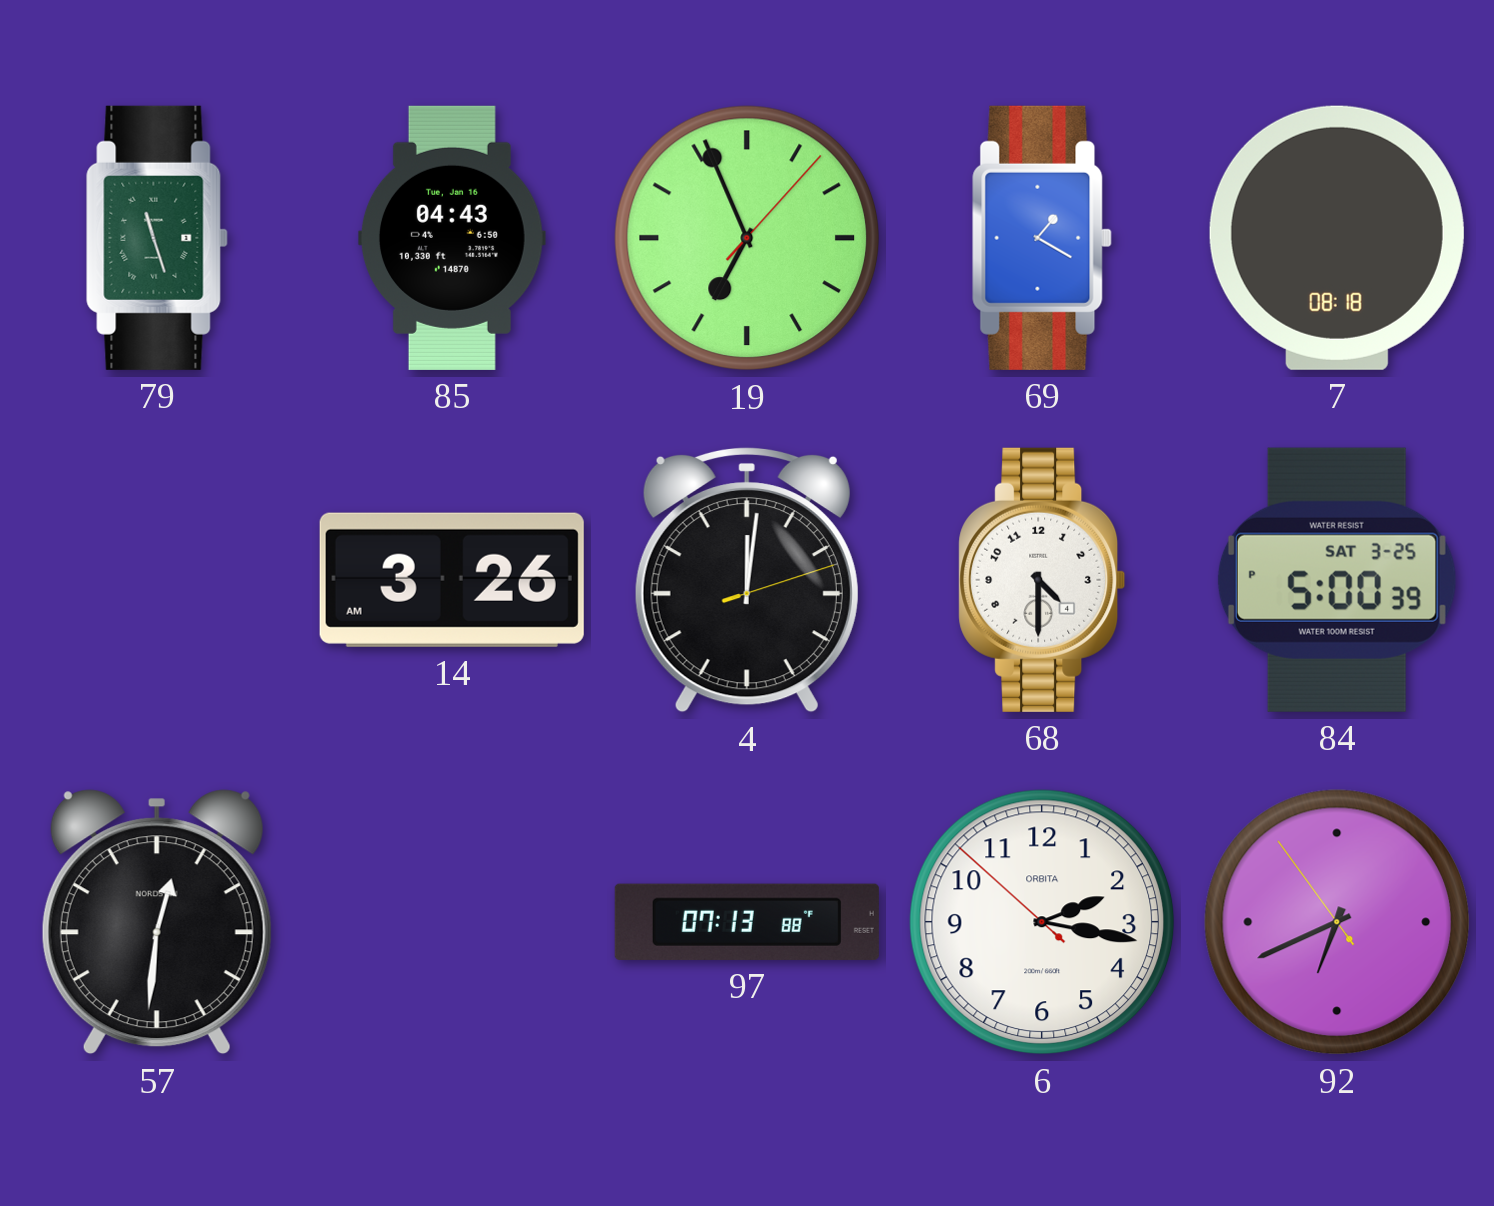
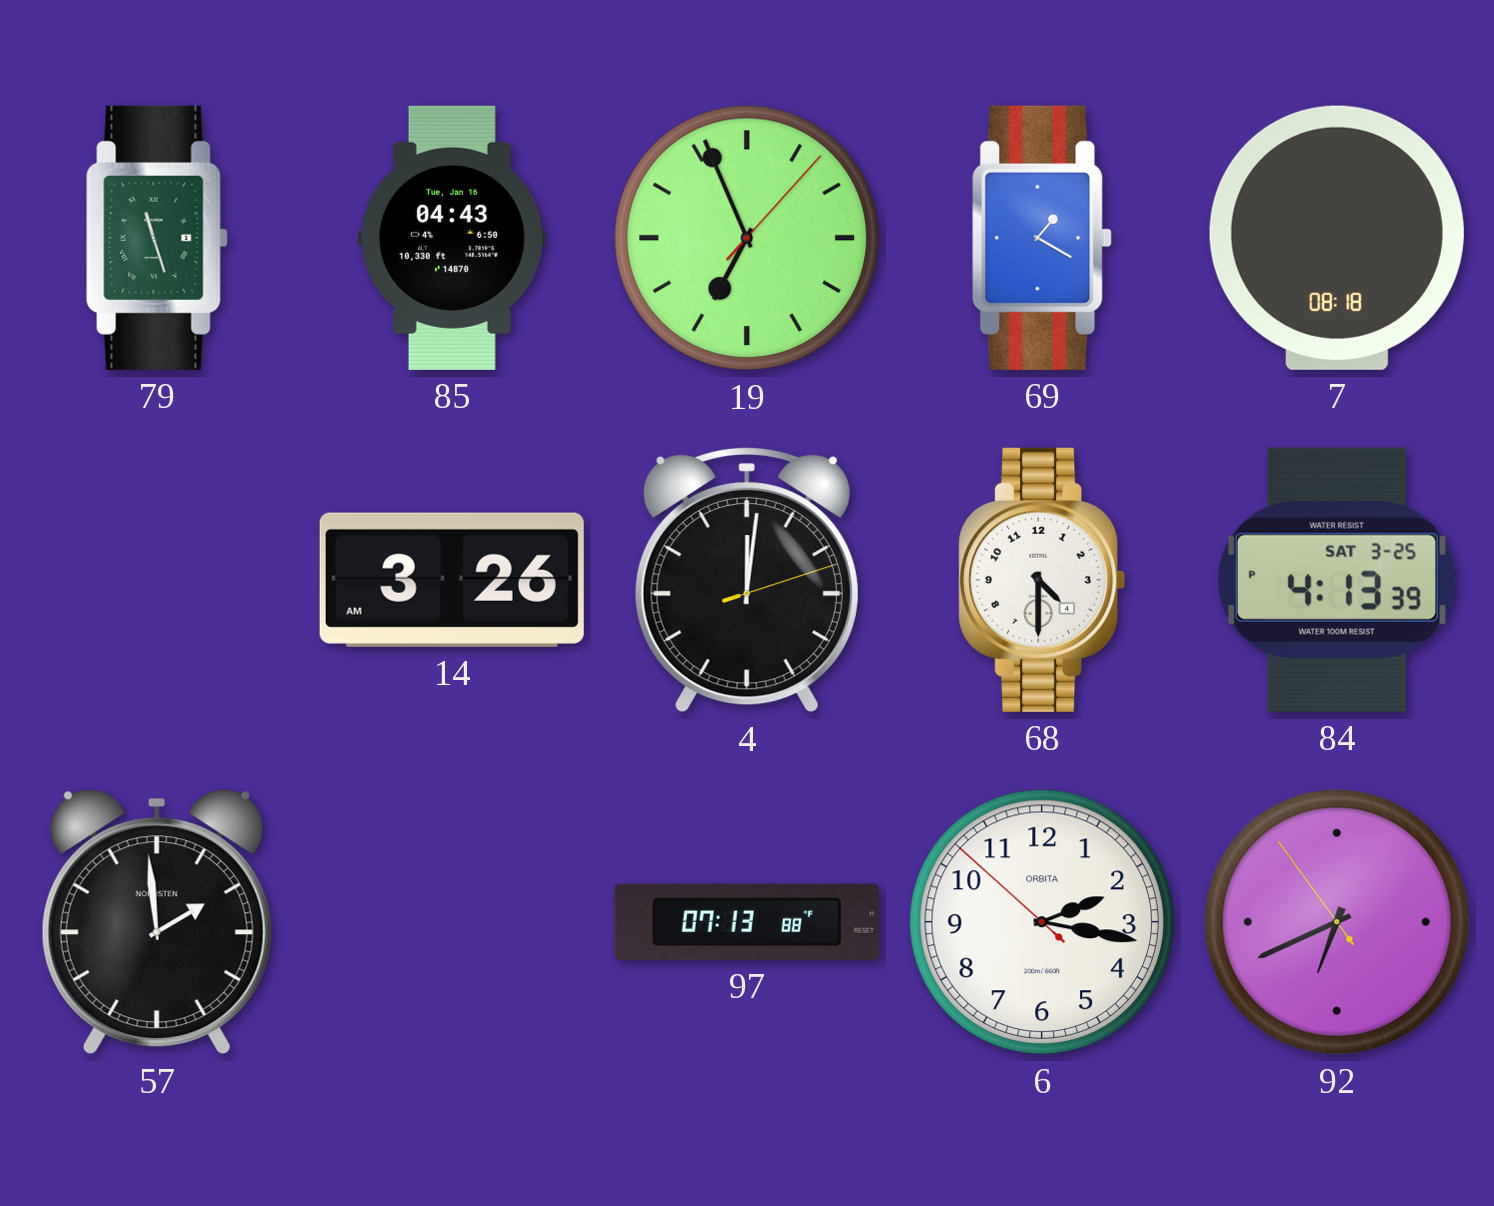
84: 5:00 -> 4:13 (1337, 580)
57: 12:31 -> 1:59 (157, 922)
